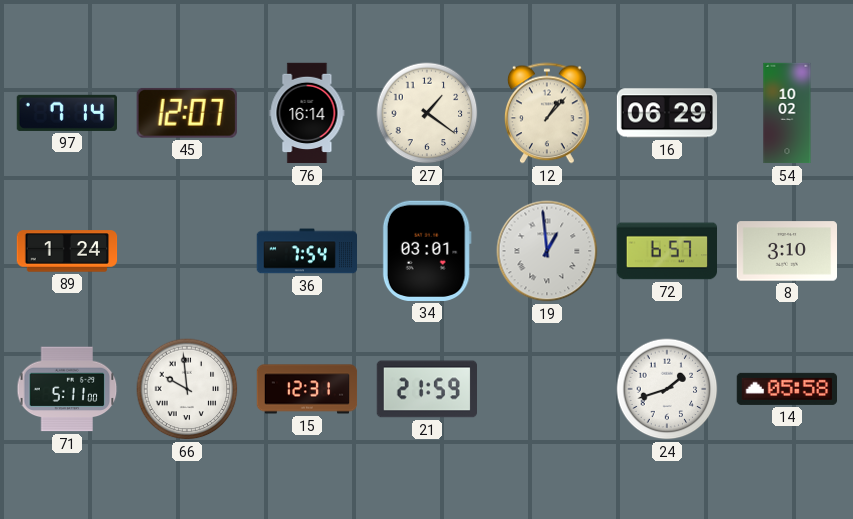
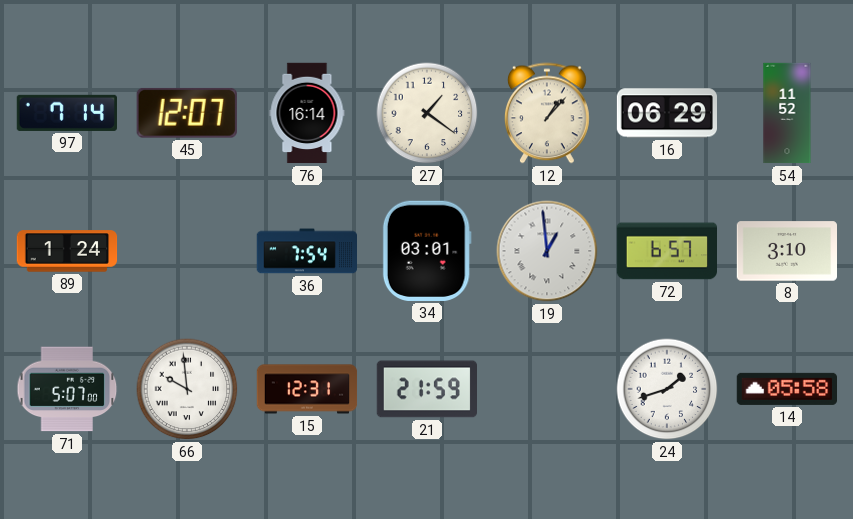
54: 10:02 -> 11:52 (787, 113)
71: 5:11 -> 5:07 (67, 389)
